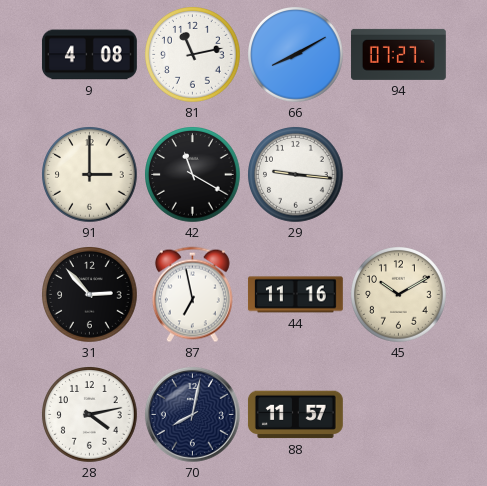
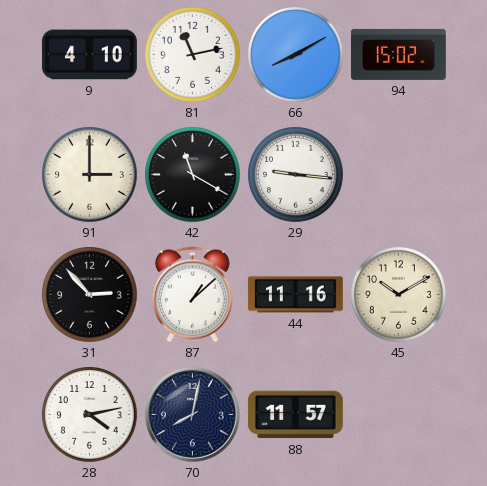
9: 4:08 -> 4:10 (89, 55)
94: 07:27 -> 15:02 (398, 54)
87: 6:58 -> 1:08 (192, 295)
